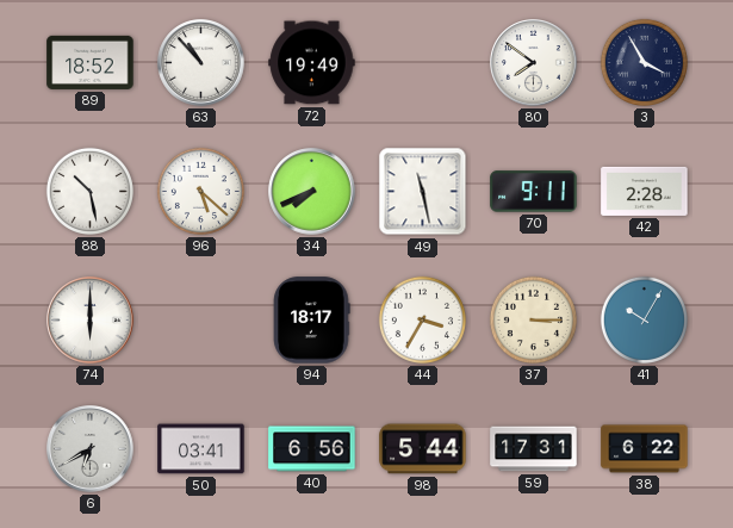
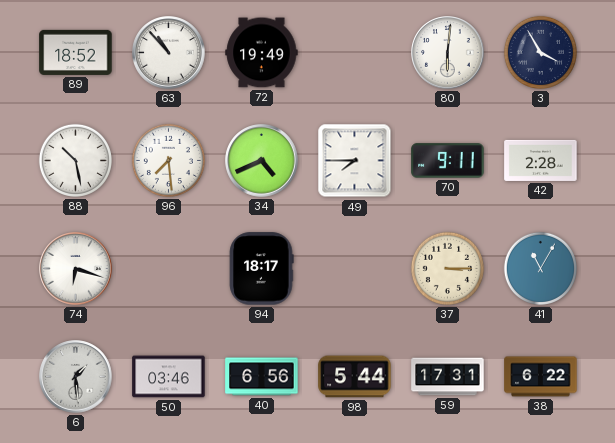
80: 7:51 -> 6:01 (448, 53)
96: 5:22 -> 7:29 (168, 160)
34: 7:41 -> 4:41 (262, 161)
49: 11:28 -> 7:45 (355, 161)
74: 6:00 -> 6:18 (76, 269)
44: 3:35 -> none (422, 319)
41: 10:05 -> 11:05 (540, 268)
6: 6:40 -> 1:29 (76, 377)
50: 03:41 -> 03:46 (169, 377)
